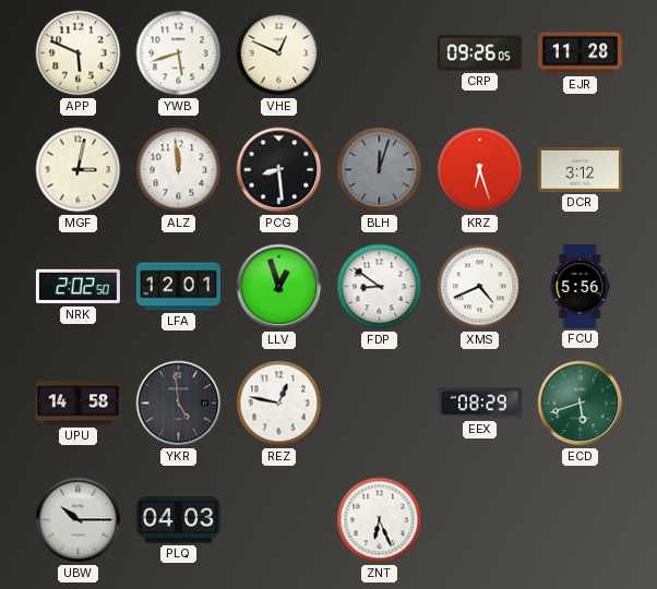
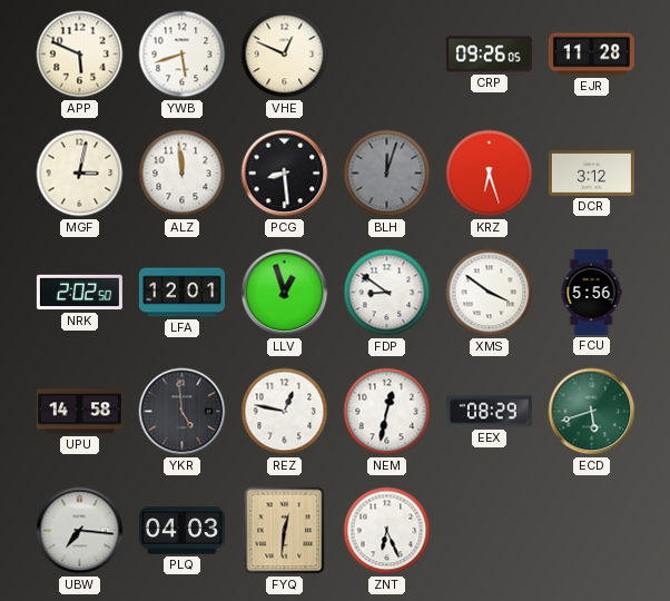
XMS: 4:41 -> 3:51 (490, 293)
NEM: none -> 12:32 (387, 412)
UBW: 10:15 -> 7:16 (80, 531)
FYQ: none -> 12:31 (285, 531)
